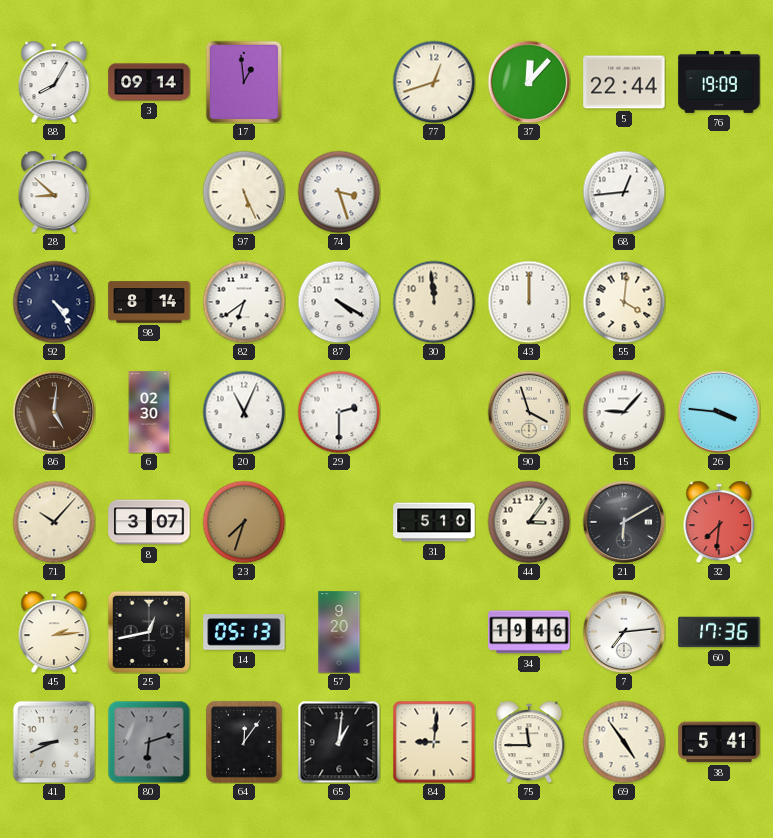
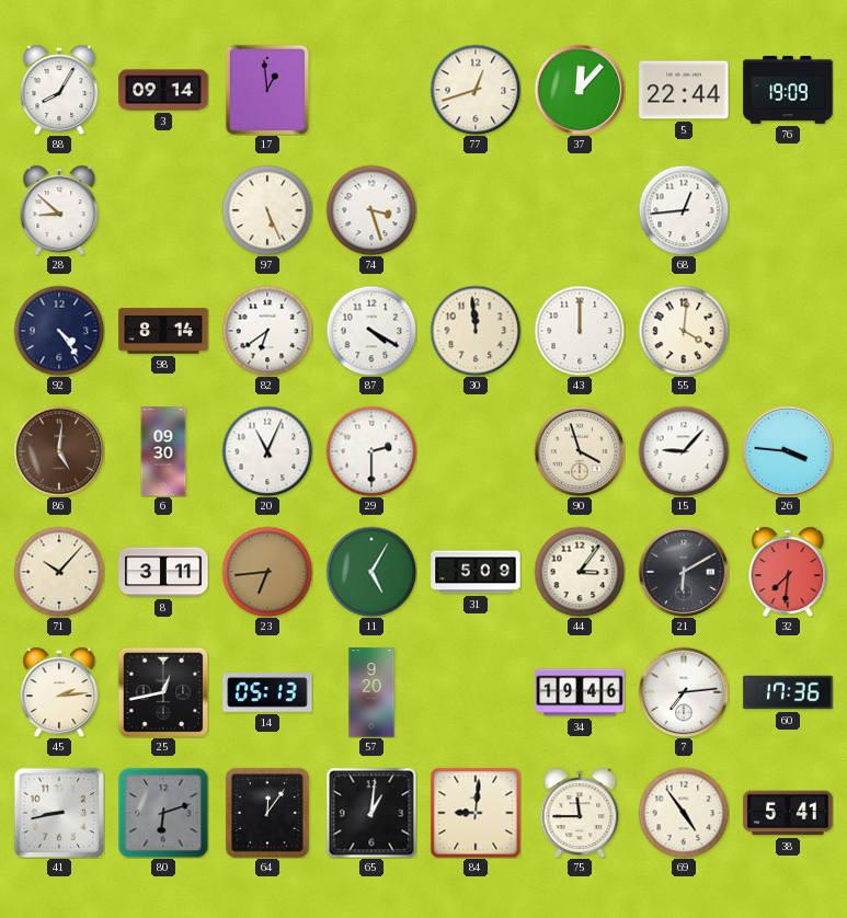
6: 02:30 -> 09:30 (163, 451)
8: 3:07 -> 3:11 (163, 572)
23: 7:33 -> 6:44 (267, 572)
11: none -> 5:05 (371, 572)
31: 5:10 -> 5:09 (476, 572)
41: 8:41 -> 8:43 (59, 813)
